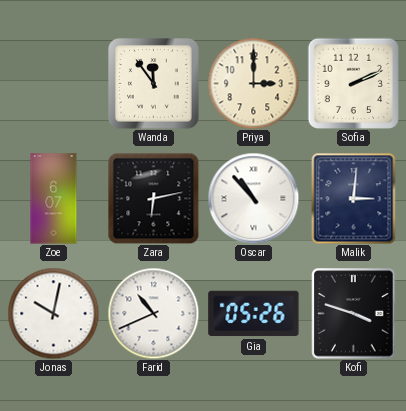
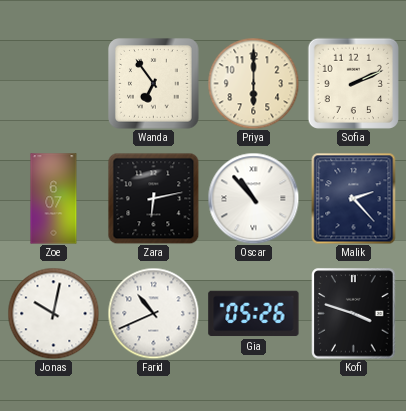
Wanda: 11:54 -> 6:54 (154, 84)
Priya: 3:00 -> 6:00 (253, 83)
Malik: 3:01 -> 2:23 (354, 198)
